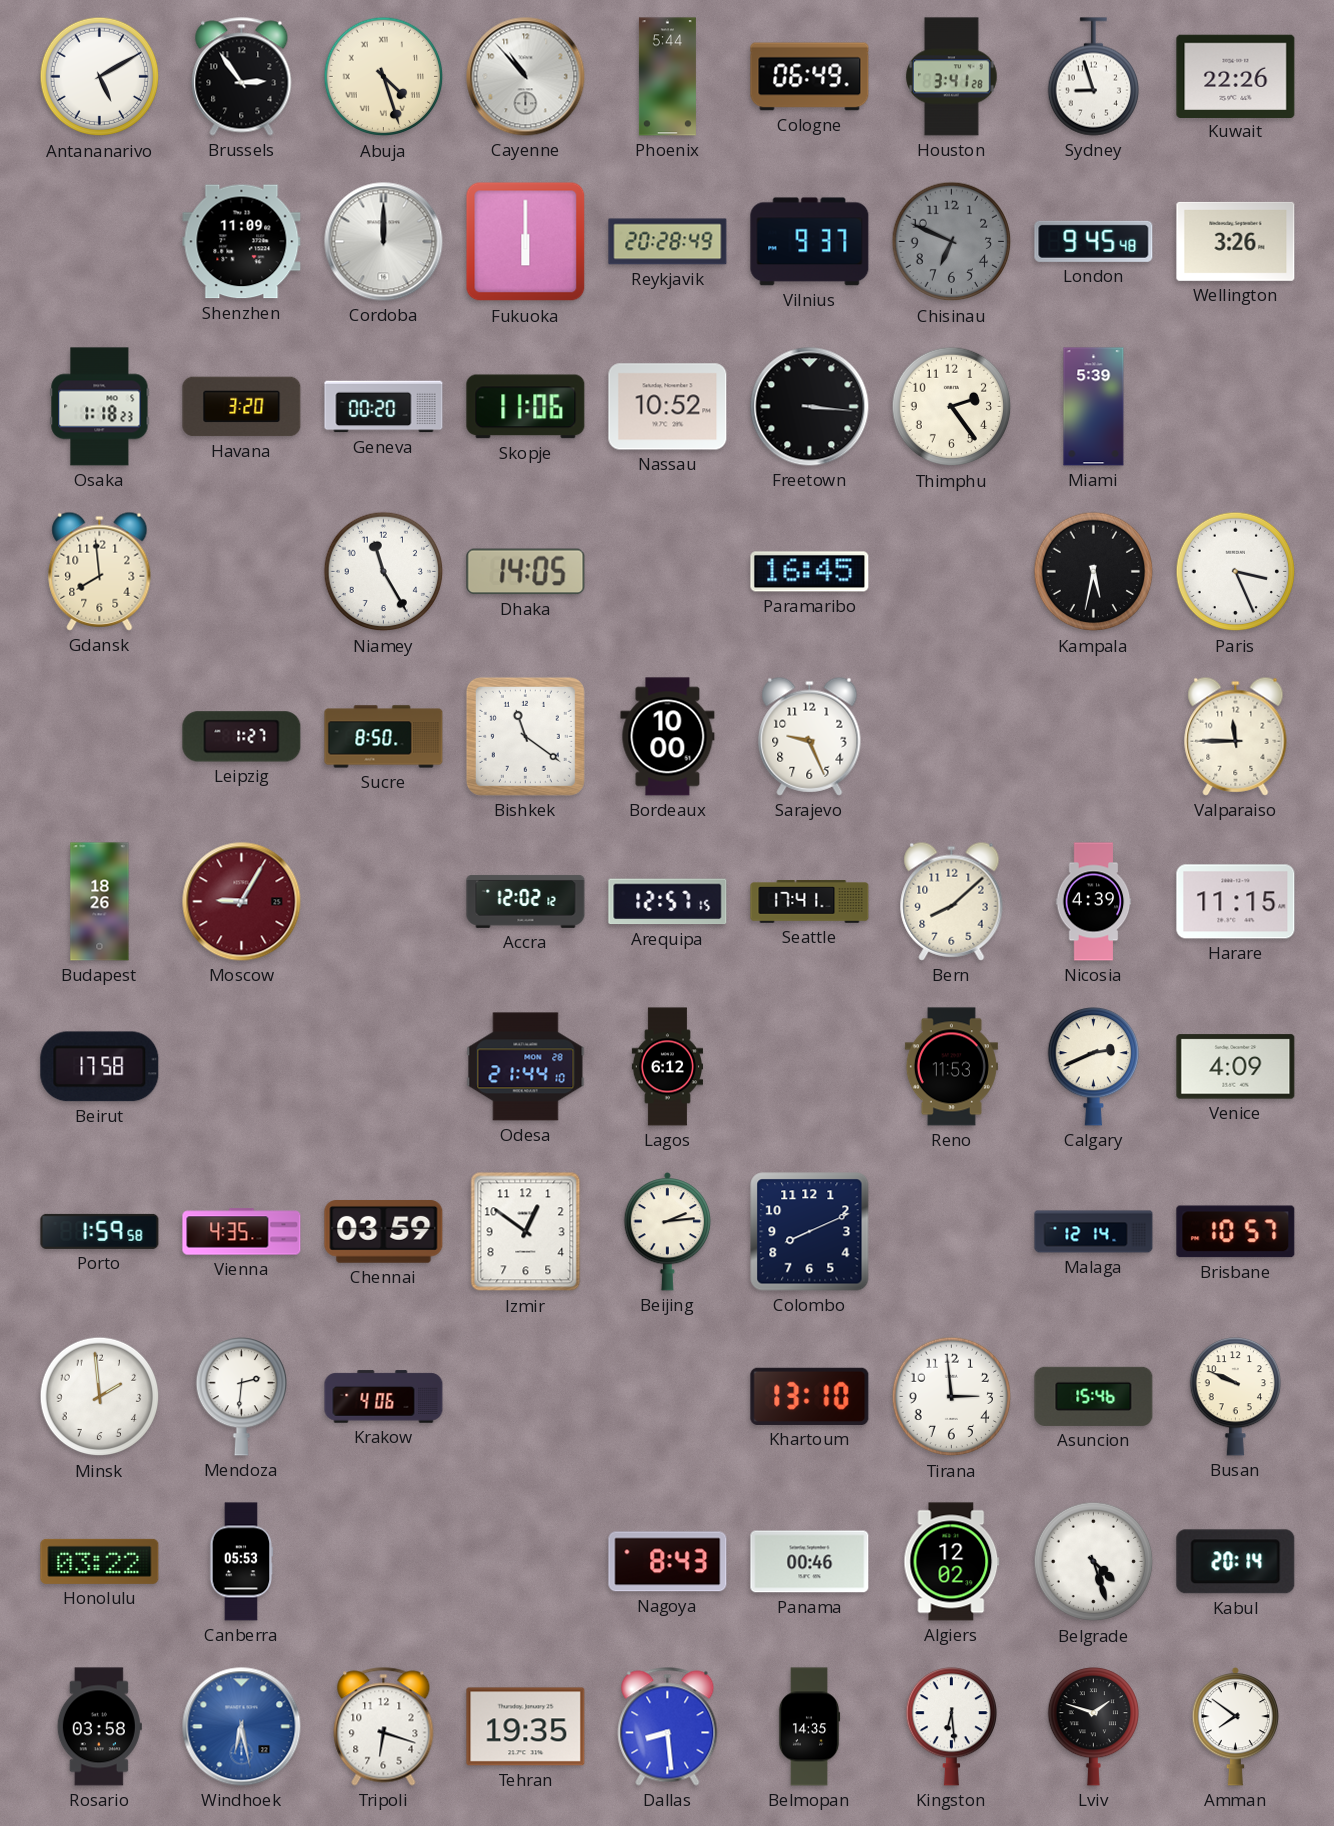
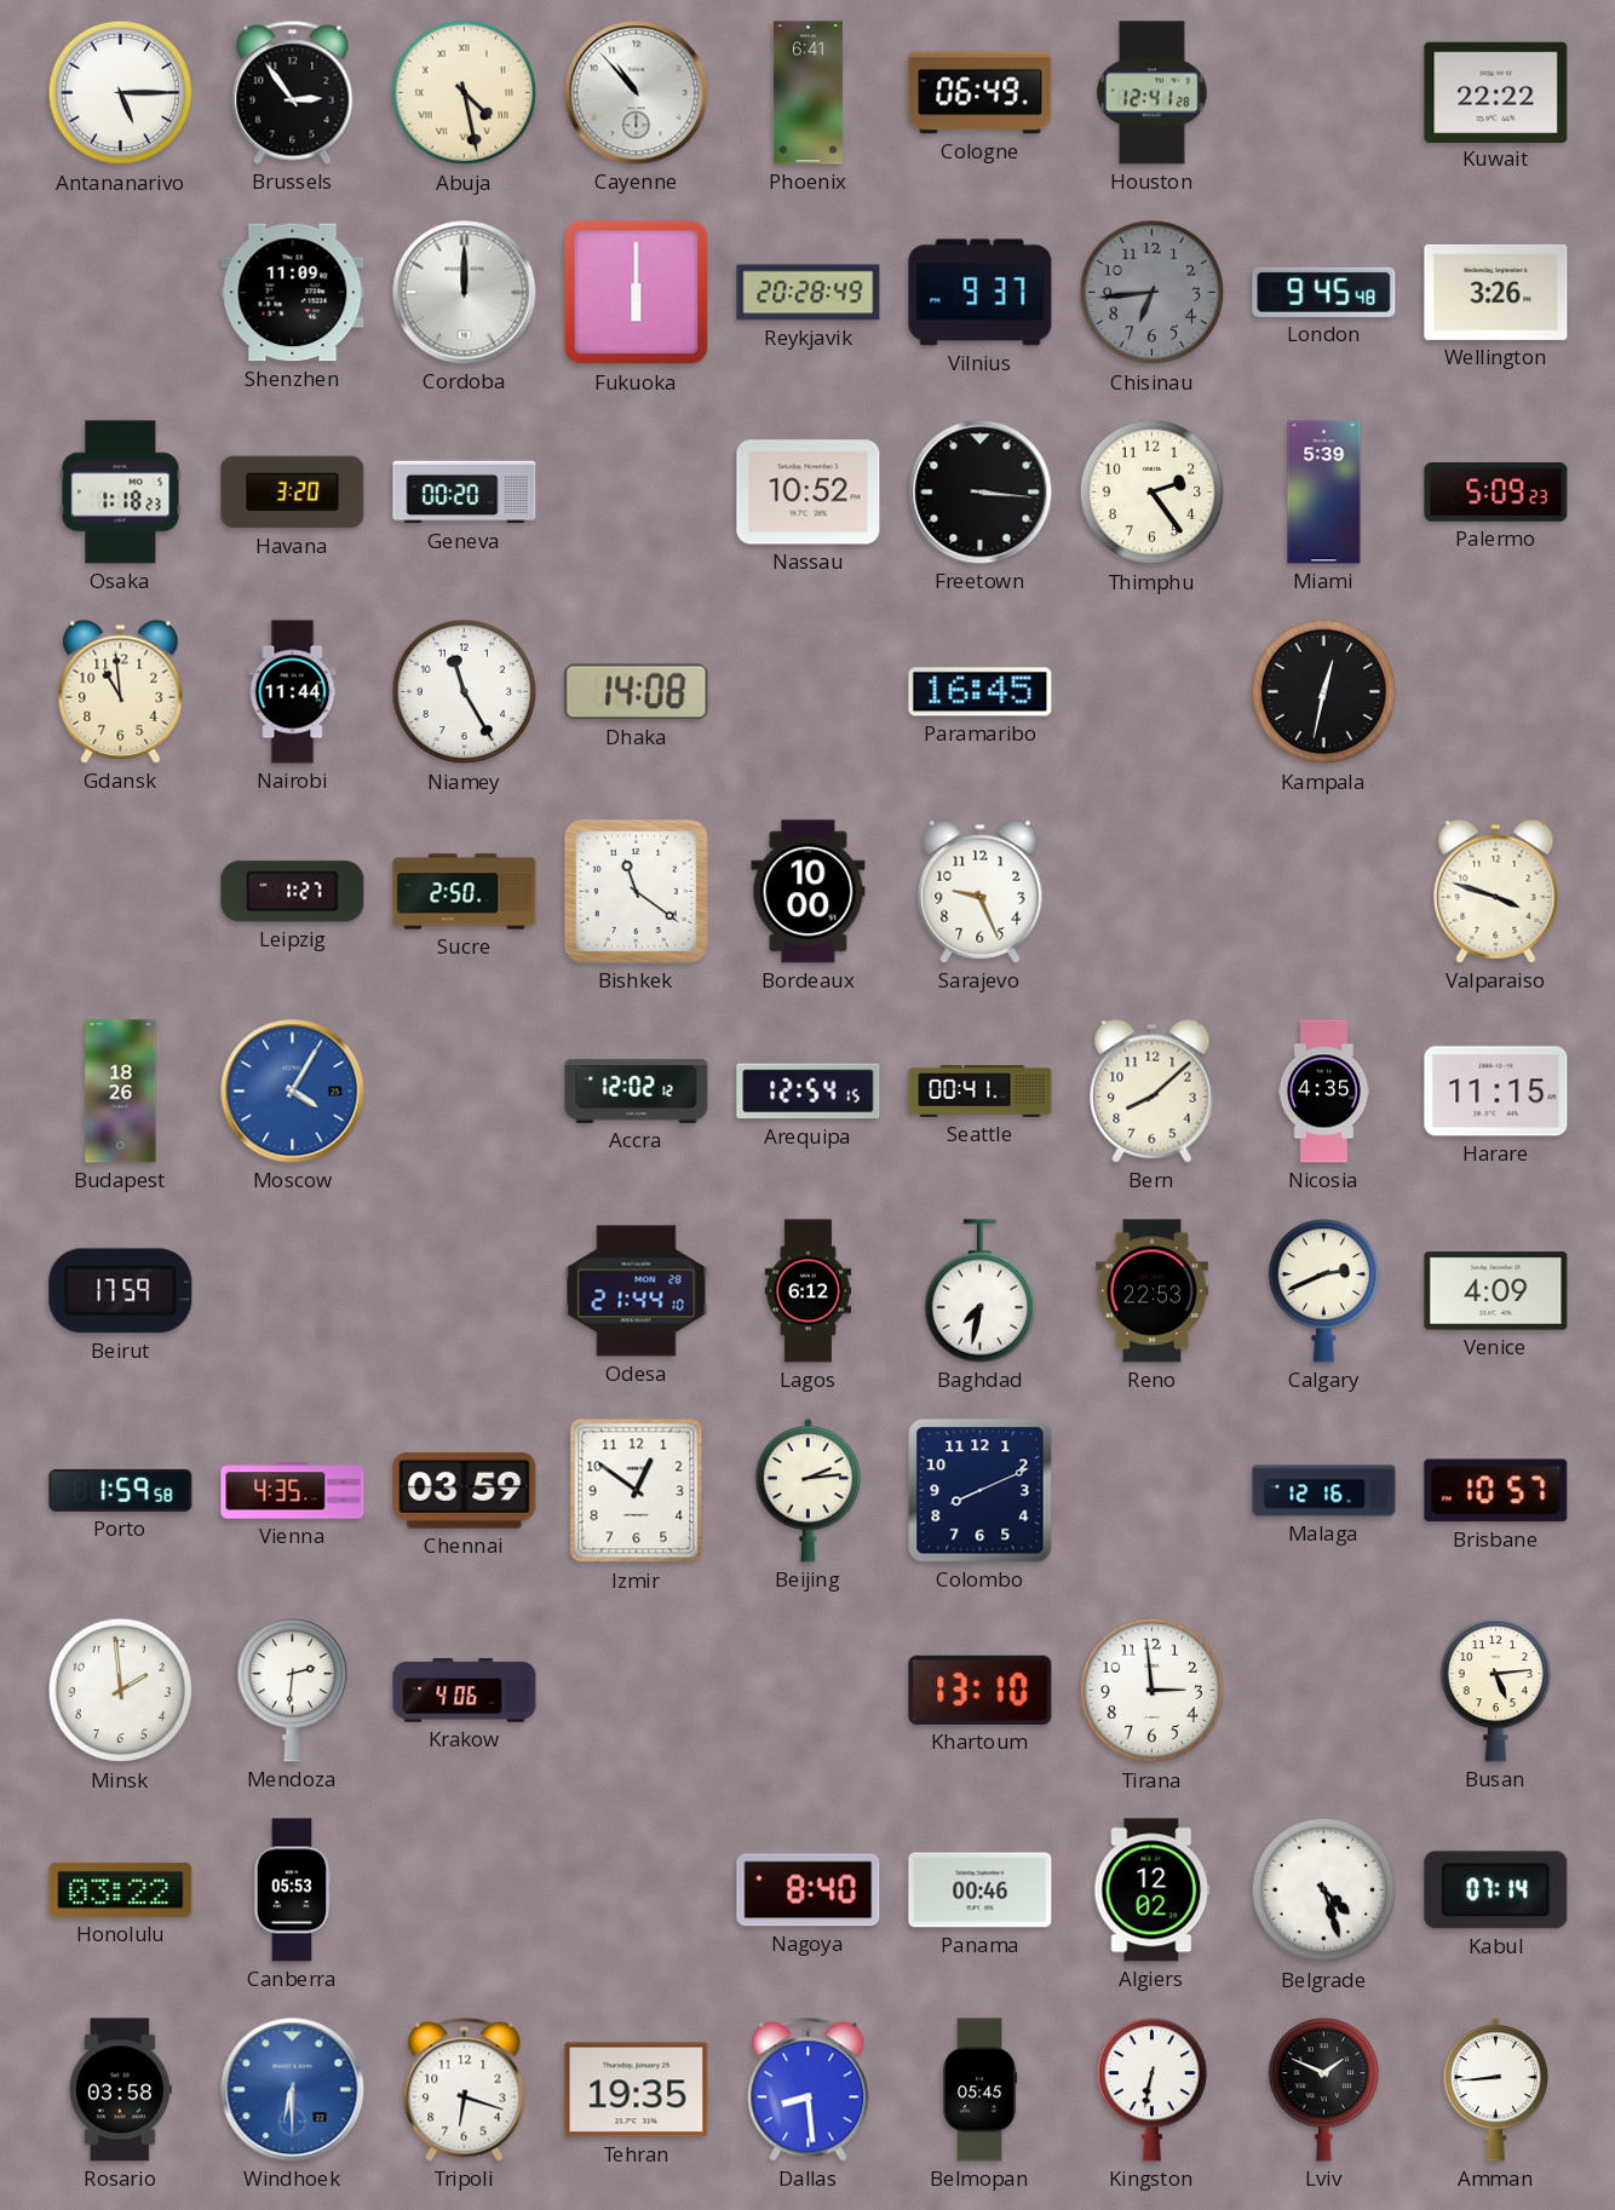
Antananarivo: 5:10 -> 5:15 (121, 93)
Abuja: 4:27 -> 4:28 (465, 93)
Phoenix: 5:44 -> 6:41 (807, 93)
Houston: 3:41 -> 12:41 (1153, 93)
Sydney: 8:57 -> none (1093, 77)
Kuwait: 22:26 -> 22:22 (1496, 92)
Chisinau: 6:49 -> 6:44 (1153, 293)
Skopje: 11:06 -> none (526, 407)
Palermo: none -> 5:09 (1496, 493)
Gdansk: 7:59 -> 10:59 (121, 691)
Nairobi: none -> 11:44 (293, 692)
Dhaka: 14:05 -> 14:08 (637, 692)
Kampala: 5:32 -> 12:32 (1324, 692)
Paris: 3:26 -> none (1236, 572)
Sucre: 8:50 -> 2:50 (465, 892)
Valparaiso: 11:45 -> 3:48 (1496, 891)
Moscow: 9:05 -> 4:05 (293, 1092)
Moscow dial: burgundy -> blue (293, 1092)
Arequipa: 12:57 -> 12:54 (809, 1092)
Seattle: 17:41 -> 00:41 (981, 1092)
Nicosia: 4:39 -> 4:35 (1324, 1092)
Beirut: 17:58 -> 17:59 (121, 1291)
Baghdad: none -> 7:32 (979, 1291)
Reno: 11:53 -> 22:53 (1151, 1291)
Malaga: 12:14 -> 12:16 (1324, 1491)
Asuncion: 15:46 -> none (1094, 1396)
Busan: 9:49 -> 5:14 (1495, 1691)
Nagoya: 8:43 -> 8:40 (809, 1890)
Kabul: 20:14 -> 07:14 (1496, 1890)
Windhoek: 6:28 -> 6:30 (293, 2090)
Belmopan: 14:35 -> 05:45 (979, 2090)
Kingston: 6:29 -> 6:32 (1151, 2090)
Lviv: 1:48 -> 1:49 (1323, 2090)
Amman: 7:51 -> 8:44 (1496, 2090)
